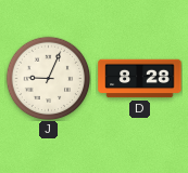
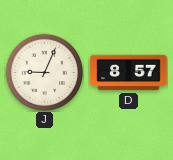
D: 8:28 -> 8:57 (129, 73)
